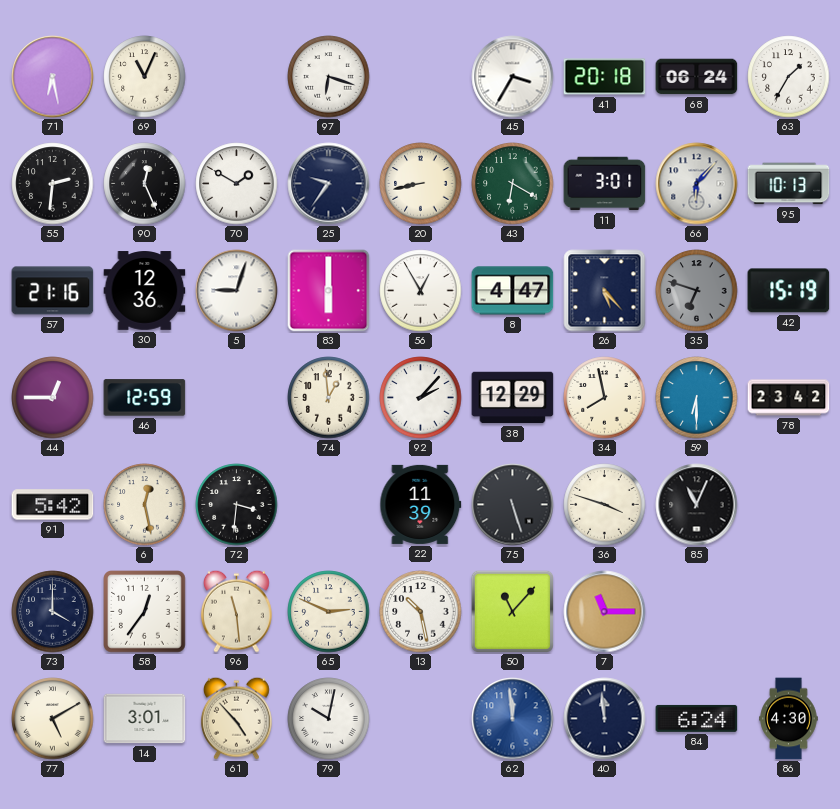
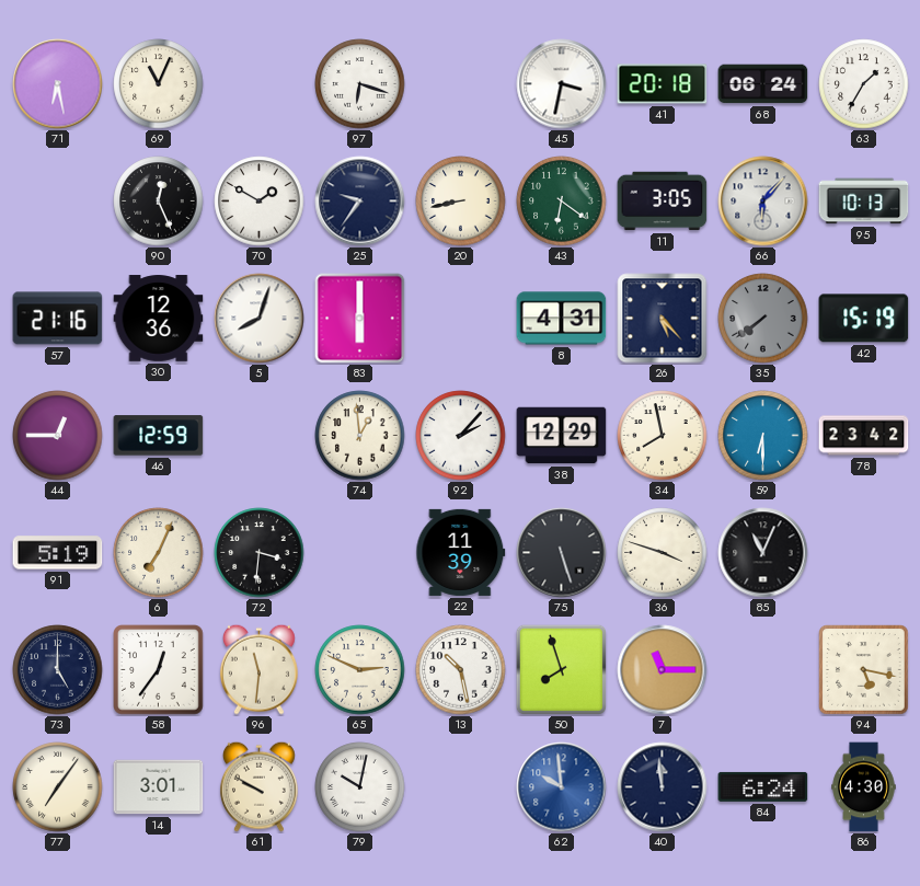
45: 3:35 -> 3:32 (562, 84)
55: 2:31 -> none (53, 184)
43: 6:20 -> 6:21 (562, 202)
11: 3:01 -> 3:05 (663, 202)
5: 9:03 -> 8:03 (260, 319)
56: 12:55 -> none (421, 291)
8: 4:47 -> 4:31 (562, 319)
35: 6:48 -> 7:39 (763, 319)
91: 5:42 -> 5:19 (58, 553)
6: 12:28 -> 7:04 (159, 553)
73: 4:00 -> 5:00 (58, 670)
96: 11:29 -> 11:31 (258, 669)
50: 11:07 -> 7:57 (561, 669)
94: none -> 5:17 (864, 670)
77: 5:10 -> 7:06 (58, 787)
61: 4:53 -> 9:50 (258, 786)
62: 11:59 -> 9:59 (562, 787)
